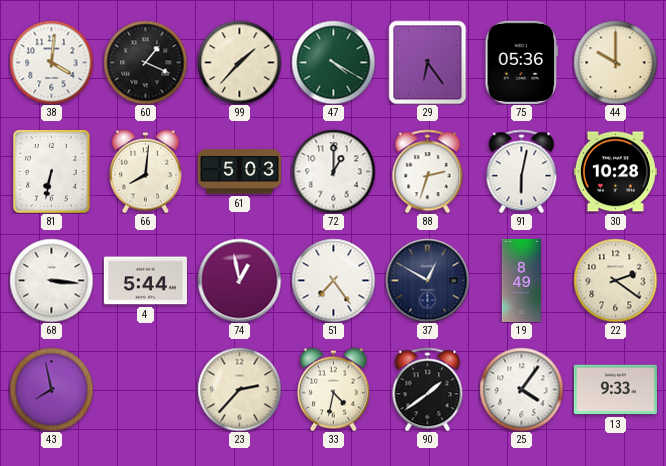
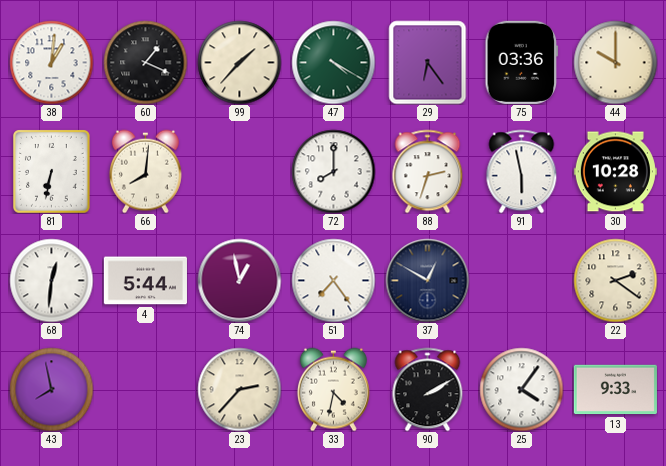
38: 4:01 -> 1:01 (51, 62)
75: 05:36 -> 03:36 (522, 62)
61: 5:03 -> none (239, 172)
72: 1:00 -> 8:00 (333, 171)
91: 6:02 -> 5:58 (522, 171)
68: 3:16 -> 12:31 (51, 280)
19: 8:49 -> none (521, 280)
90: 1:39 -> 2:10 (428, 389)
